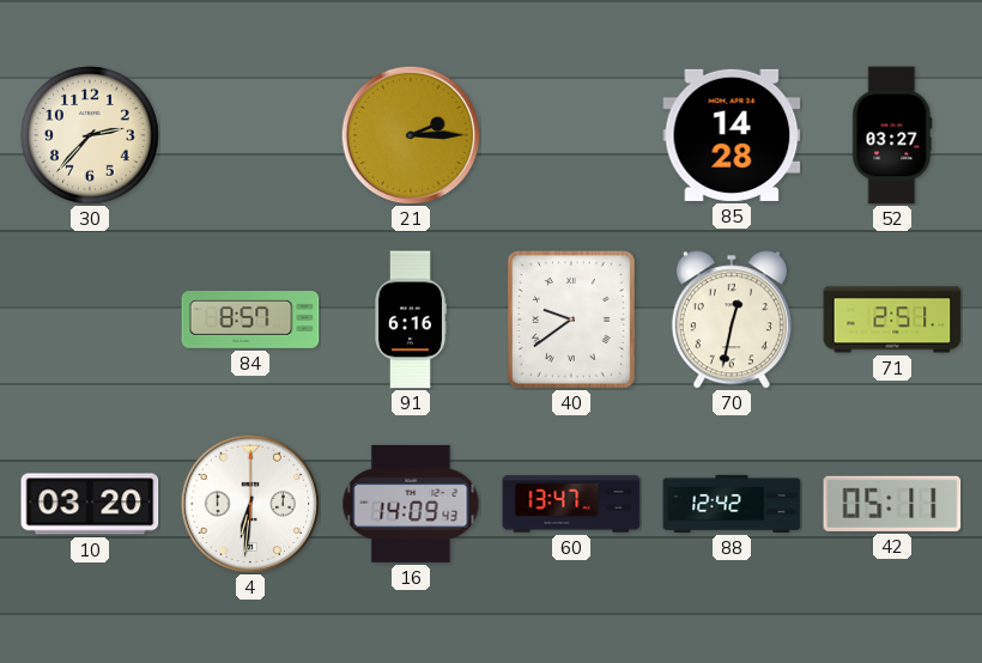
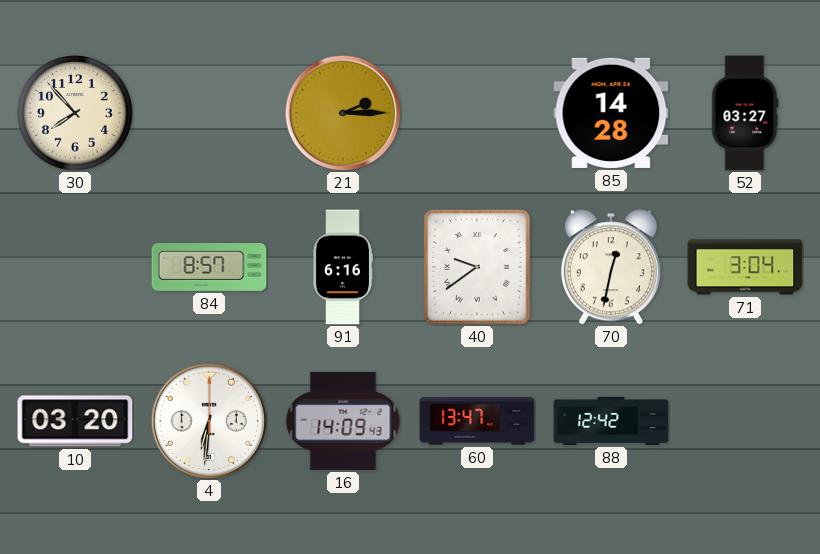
30: 2:37 -> 7:53 (76, 114)
71: 2:51 -> 3:04 (745, 267)
42: 05:11 -> none (892, 504)
